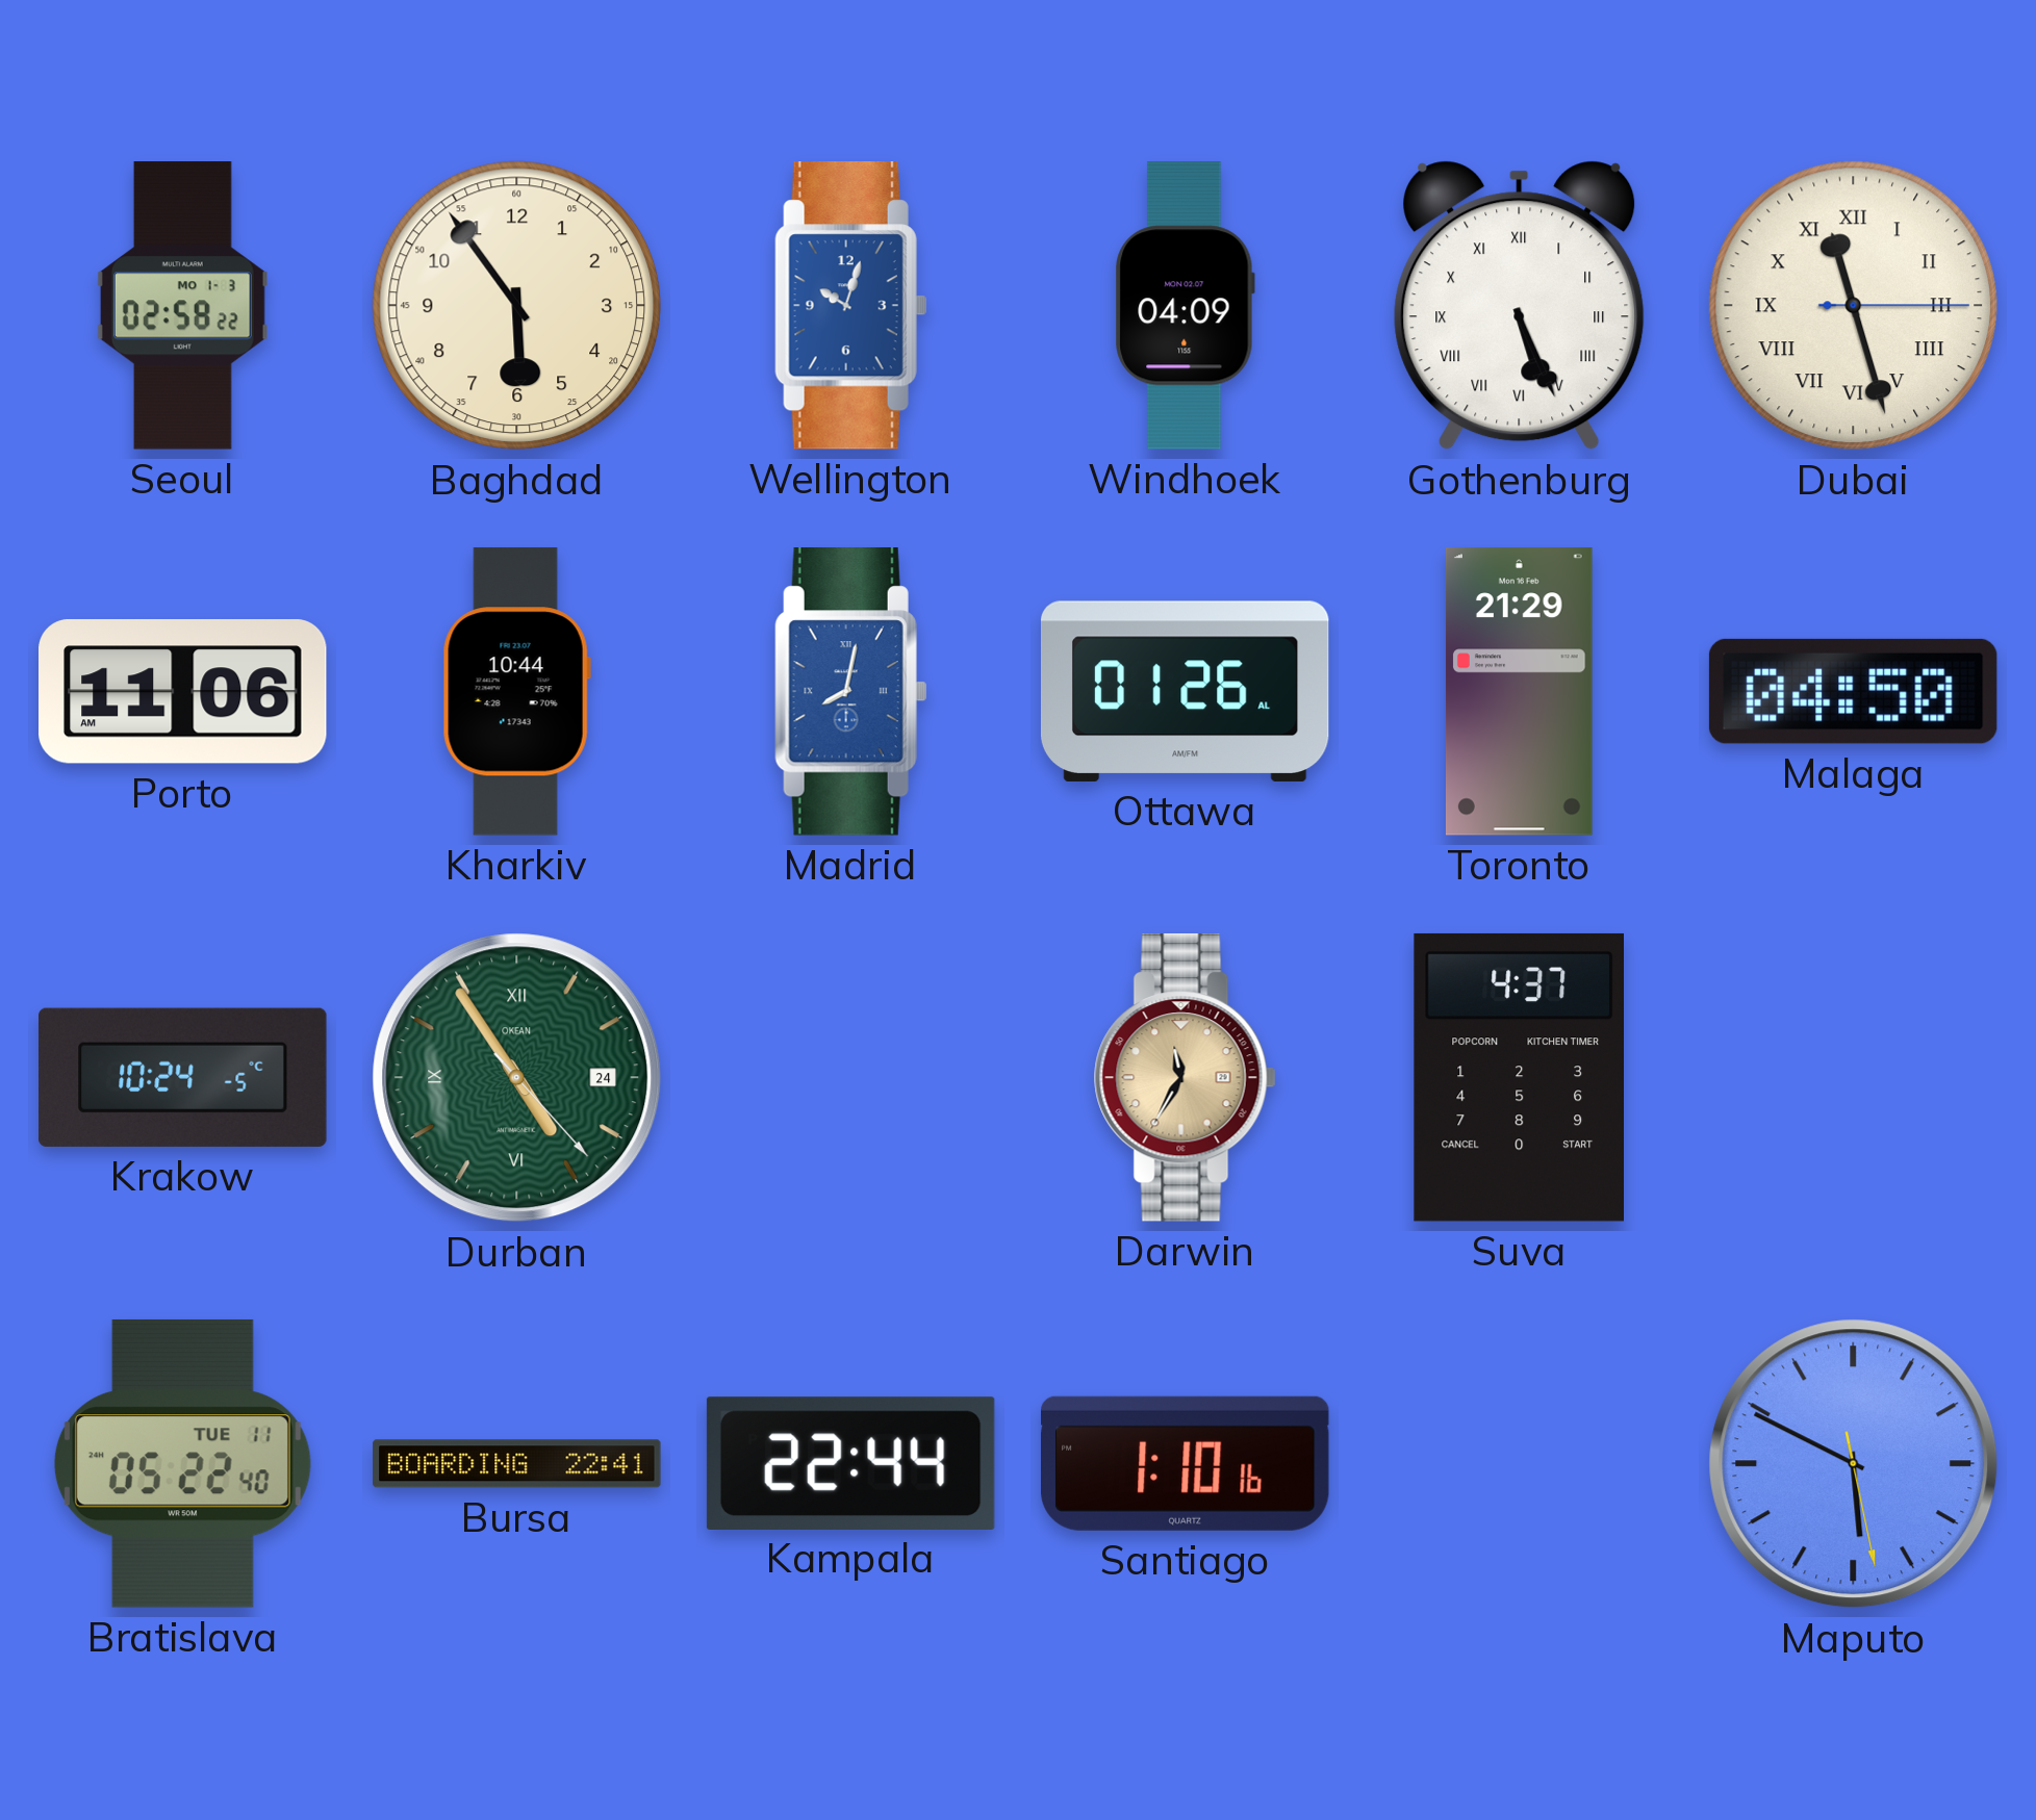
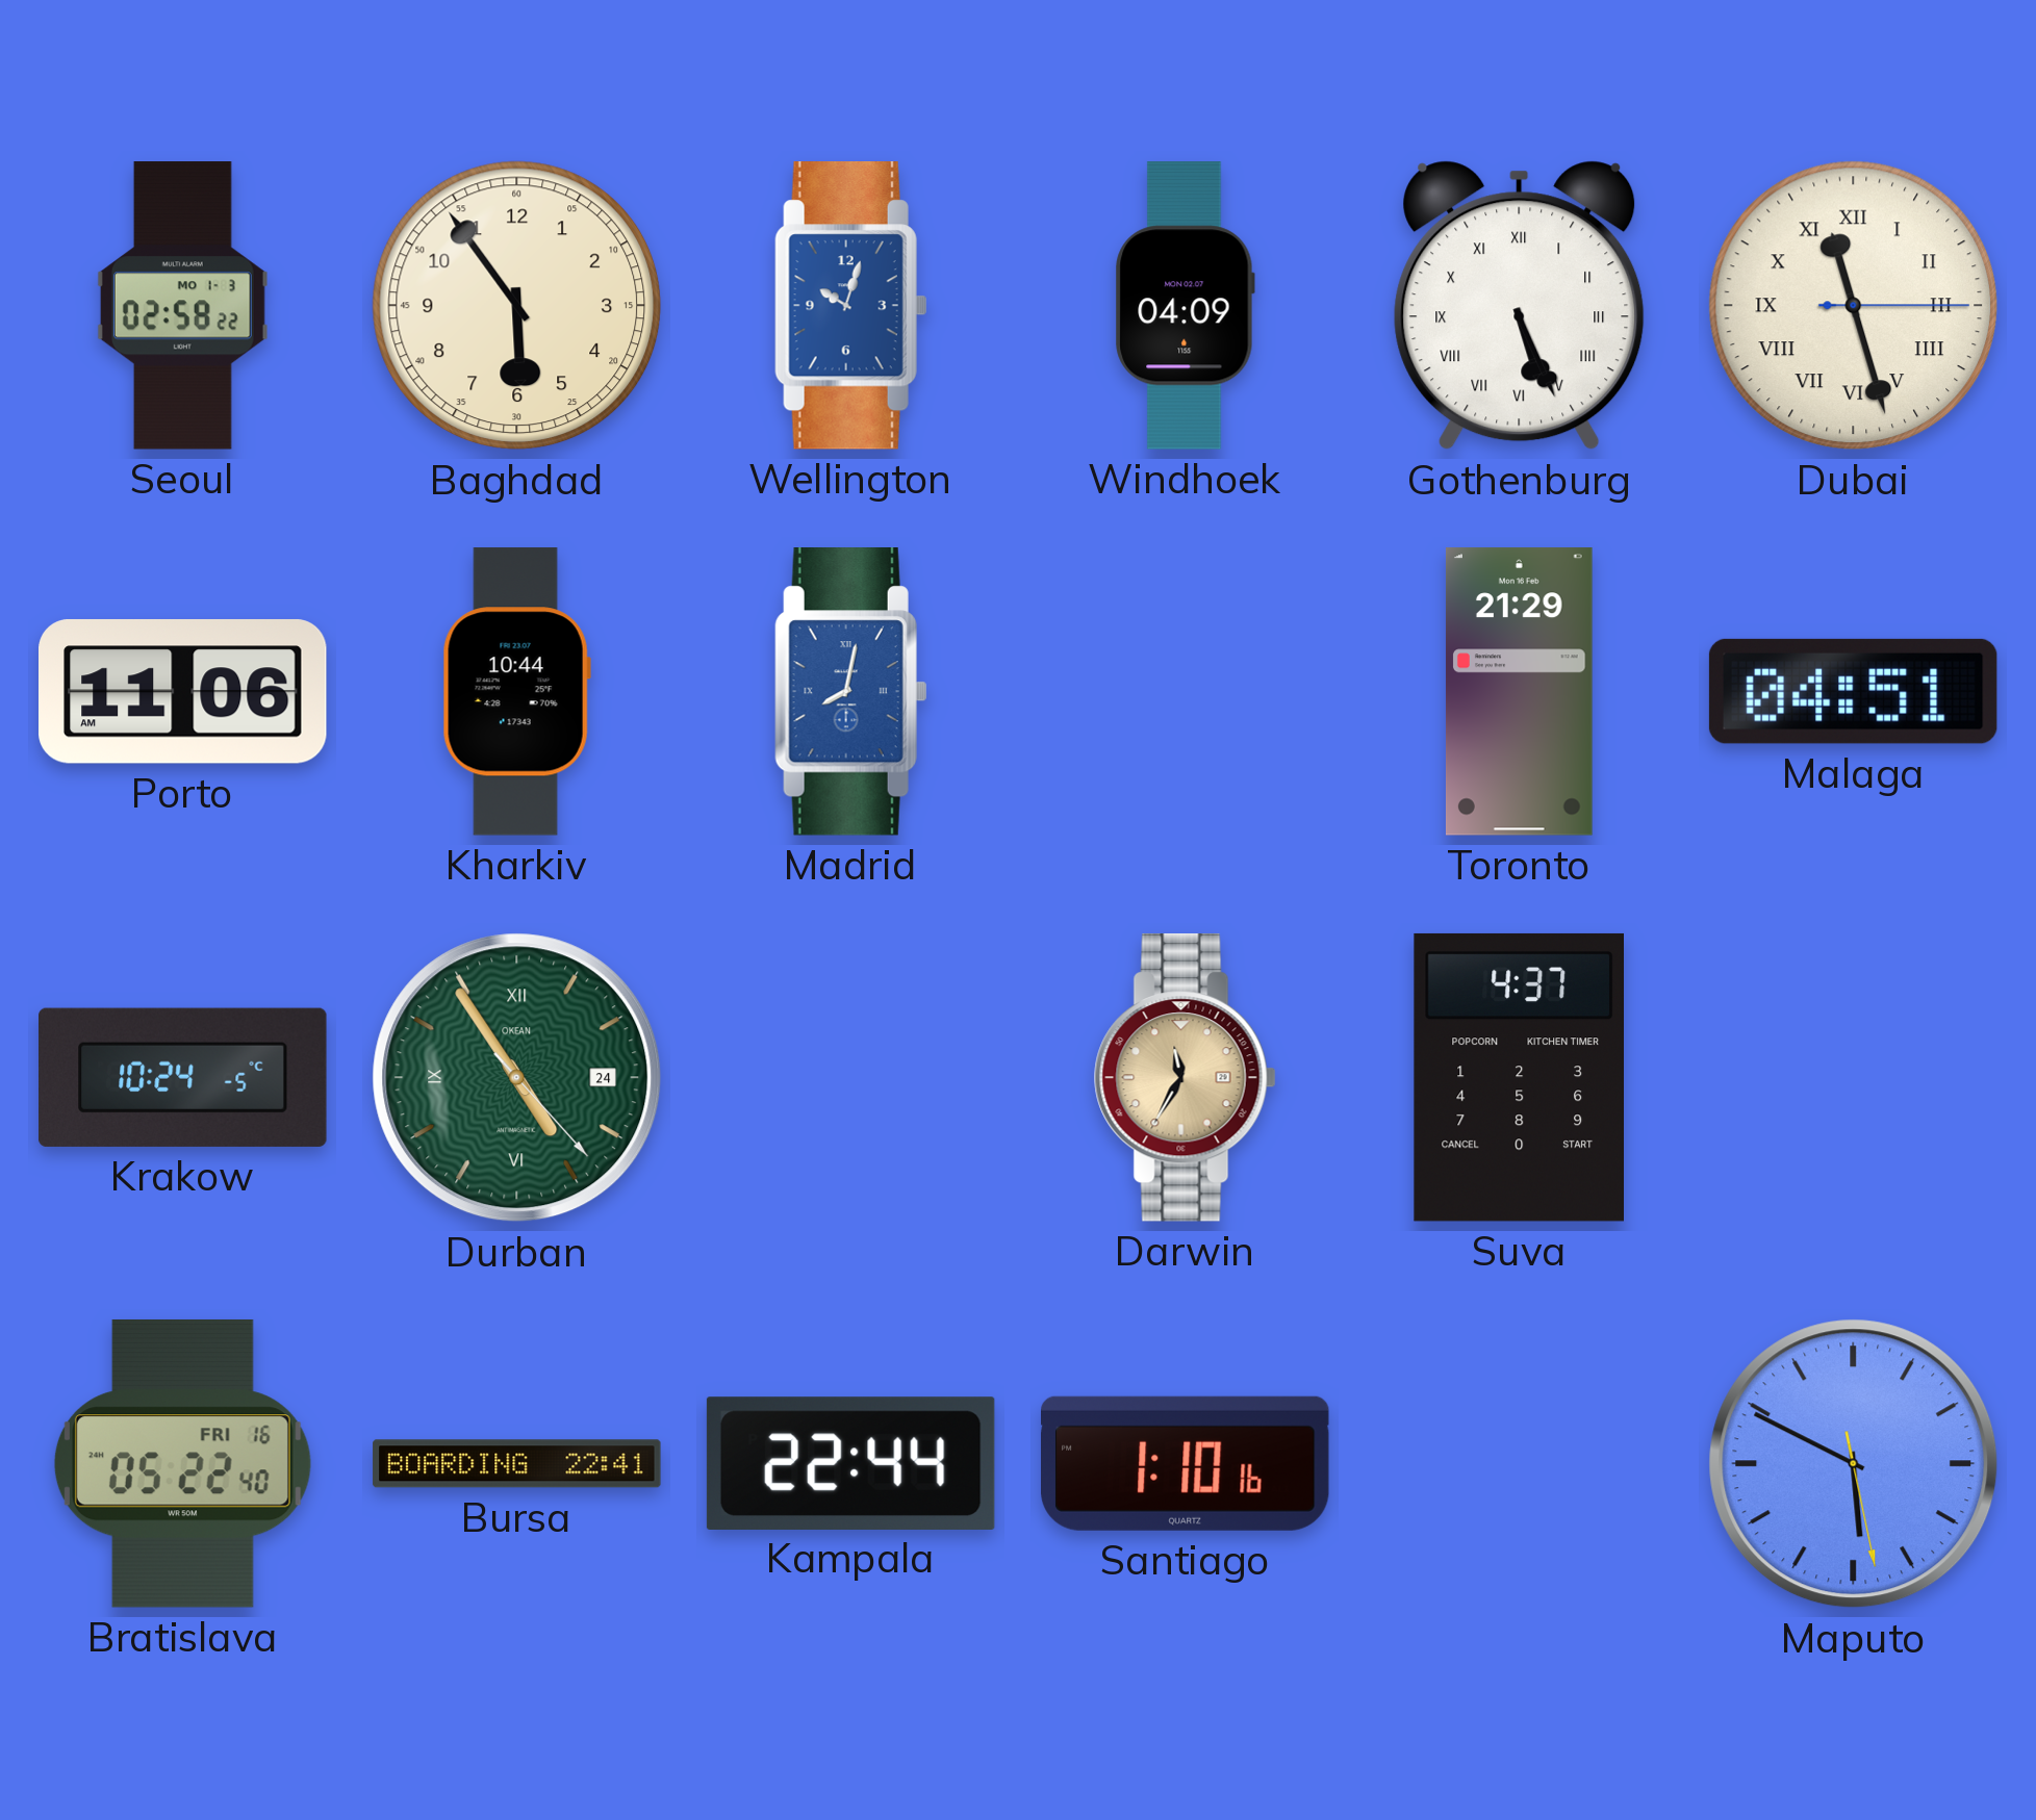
Ottawa: 01:26 -> none (1185, 691)
Malaga: 04:50 -> 04:51 (1853, 691)
Bratislava date: TUE 11 -> FRI 16 (182, 1463)
